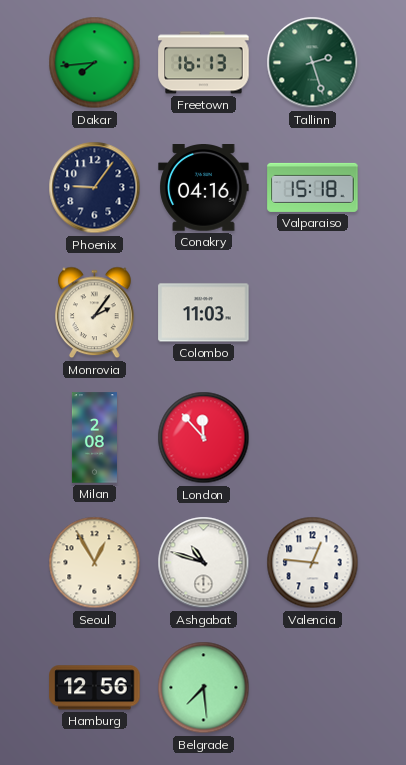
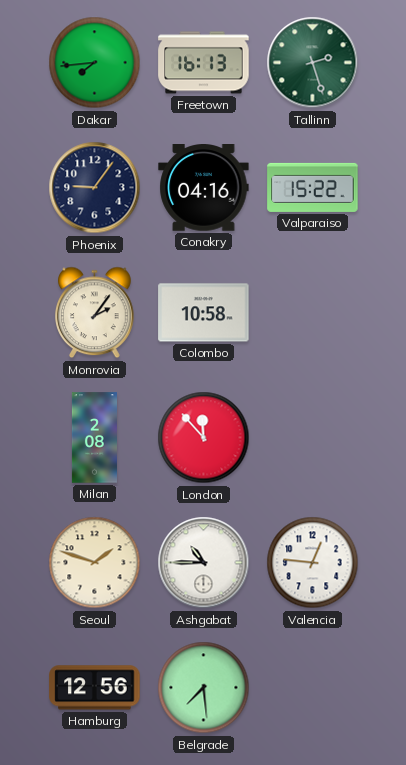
Valparaiso: 15:18 -> 15:22 (313, 187)
Colombo: 11:03 -> 10:58 (204, 313)
Seoul: 12:55 -> 1:48 (95, 563)
Ashgabat: 10:48 -> 10:45 (204, 563)
